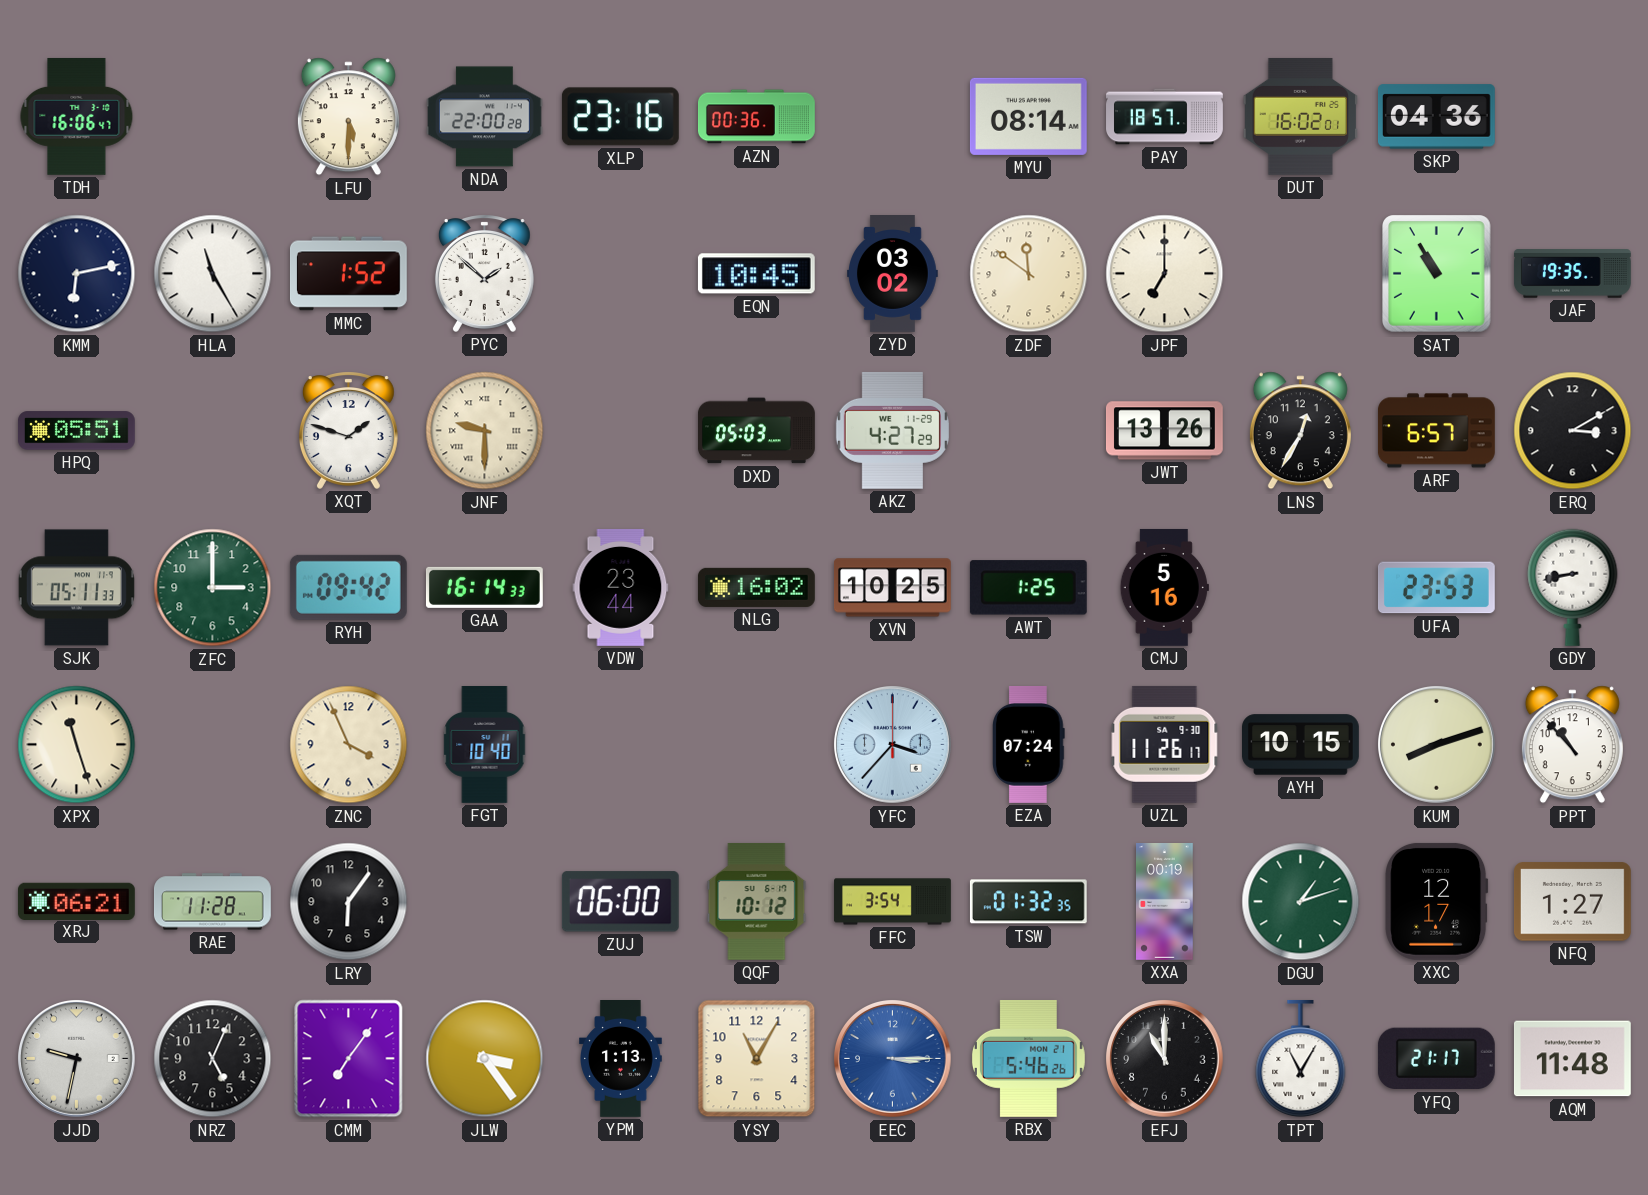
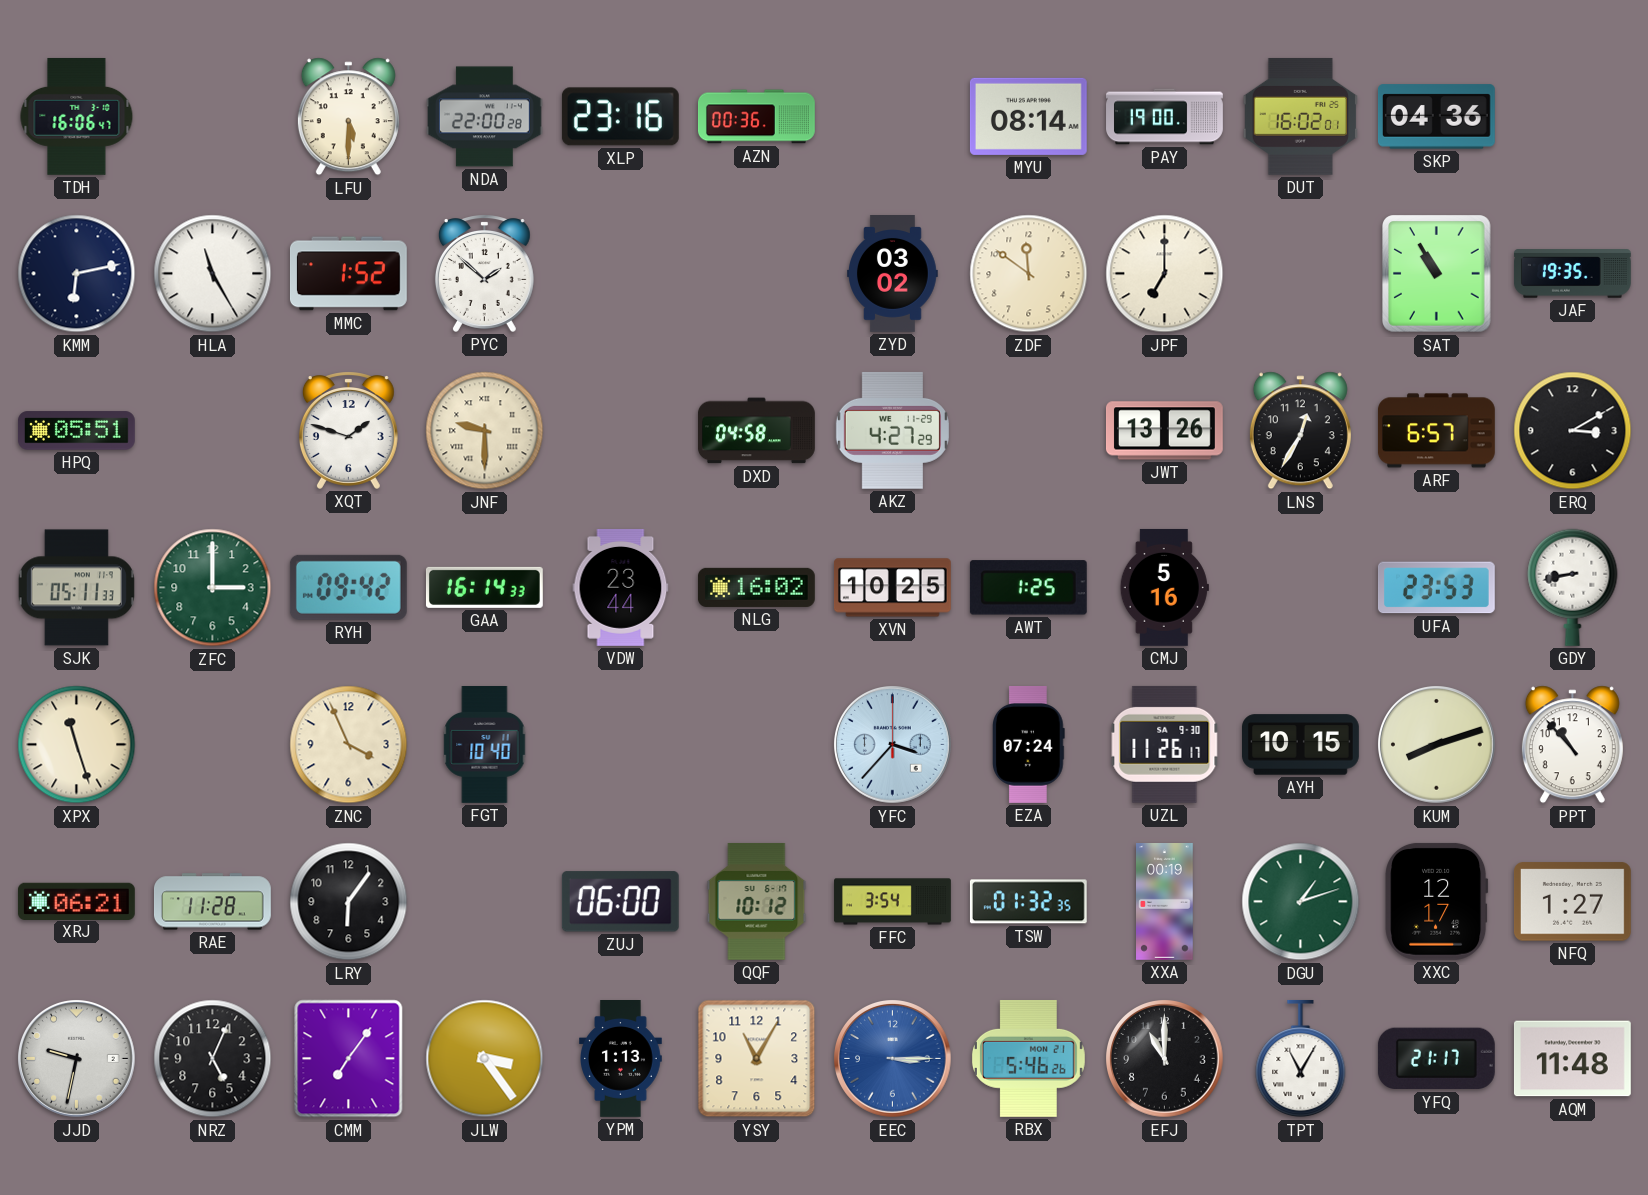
PAY: 18:57 -> 19:00 (1165, 117)
EQN: 10:45 -> none (756, 274)
DXD: 05:03 -> 04:58 (757, 431)
